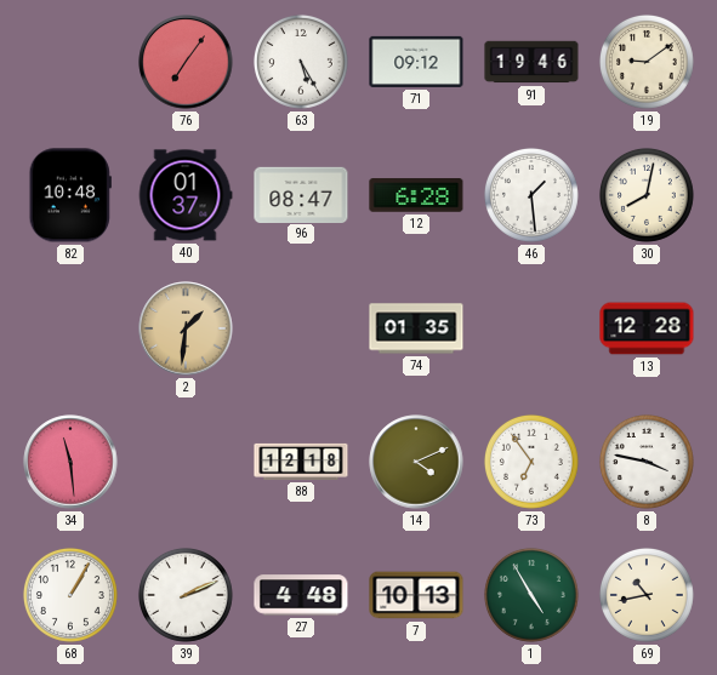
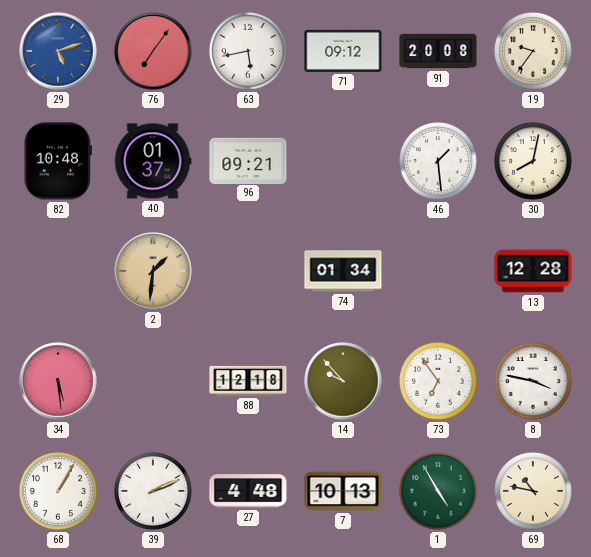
29: none -> 5:12 (58, 51)
63: 5:25 -> 5:43 (248, 51)
91: 19:46 -> 20:08 (438, 51)
19: 9:09 -> 9:36 (533, 51)
96: 08:47 -> 09:21 (248, 160)
12: 6:28 -> none (416, 195)
74: 01:35 -> 01:34 (343, 271)
34: 11:29 -> 5:29 (58, 381)
14: 4:11 -> 9:53 (343, 381)
69: 10:43 -> 10:47 (533, 491)
